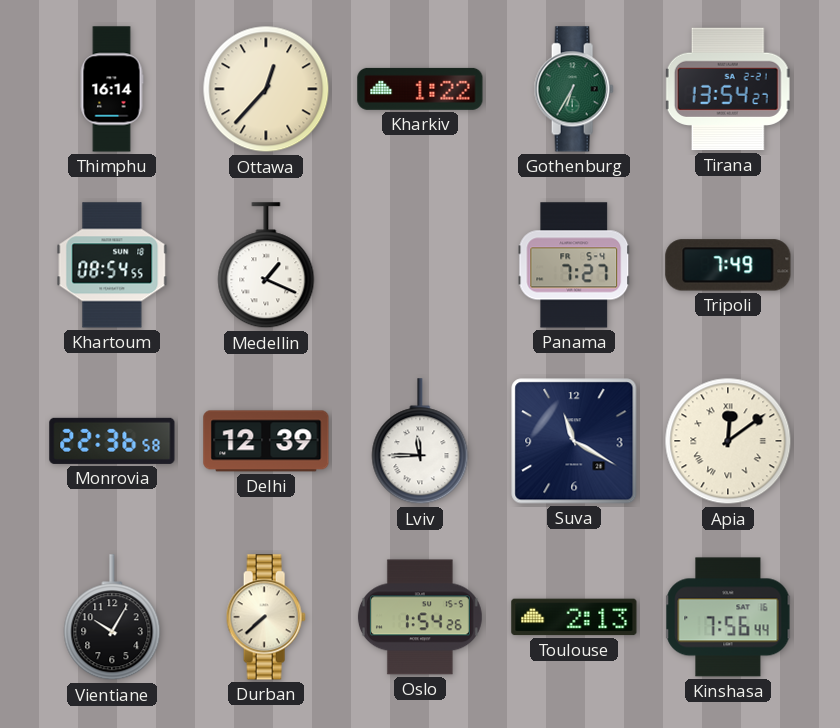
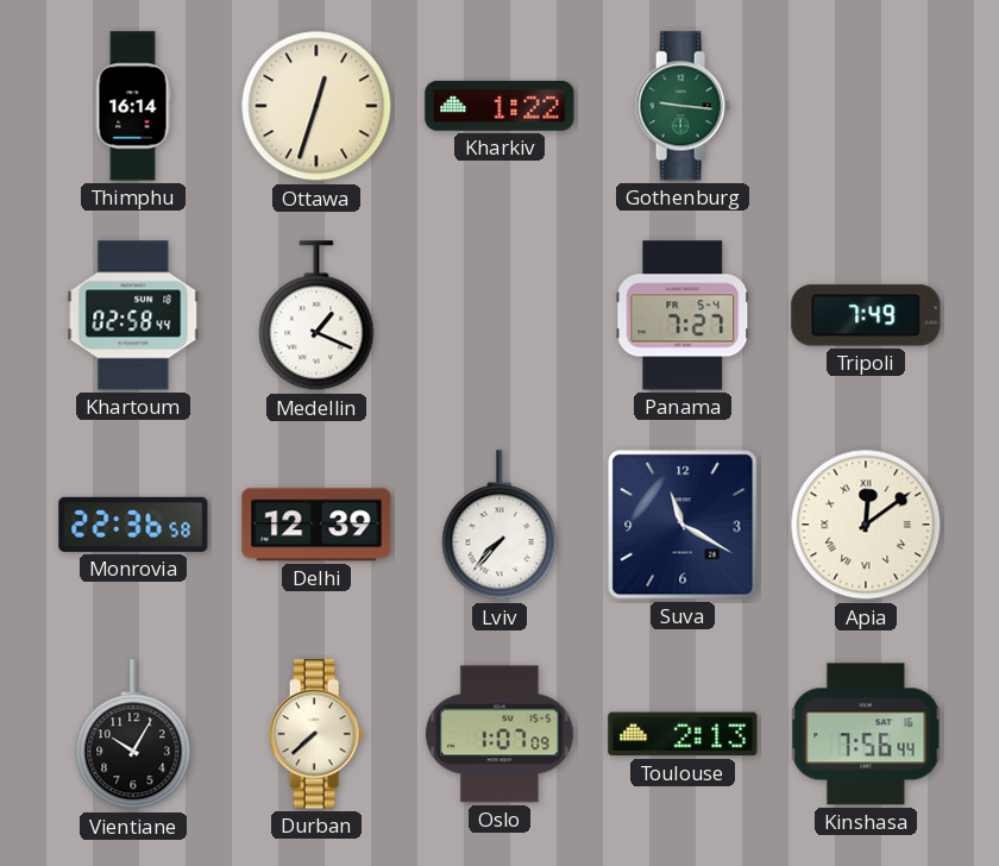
Ottawa: 12:37 -> 12:33 (316, 106)
Gothenburg: 6:35 -> 9:16 (683, 106)
Tirana: 13:54 -> none (728, 89)
Khartoum: 08:54 -> 02:58 (133, 315)
Lviv: 11:45 -> 7:37 (499, 526)
Oslo: 1:54 -> 1:07 (499, 734)
